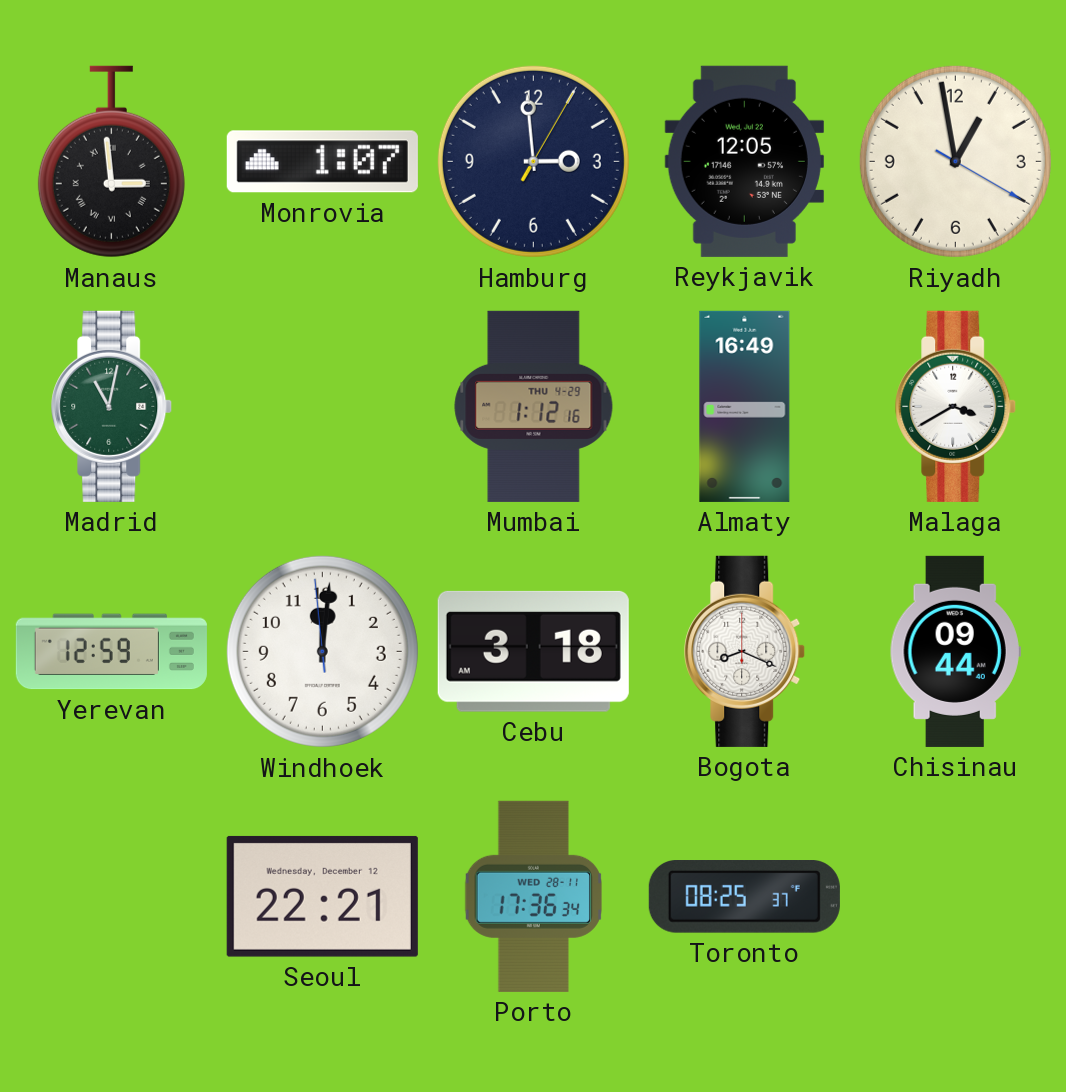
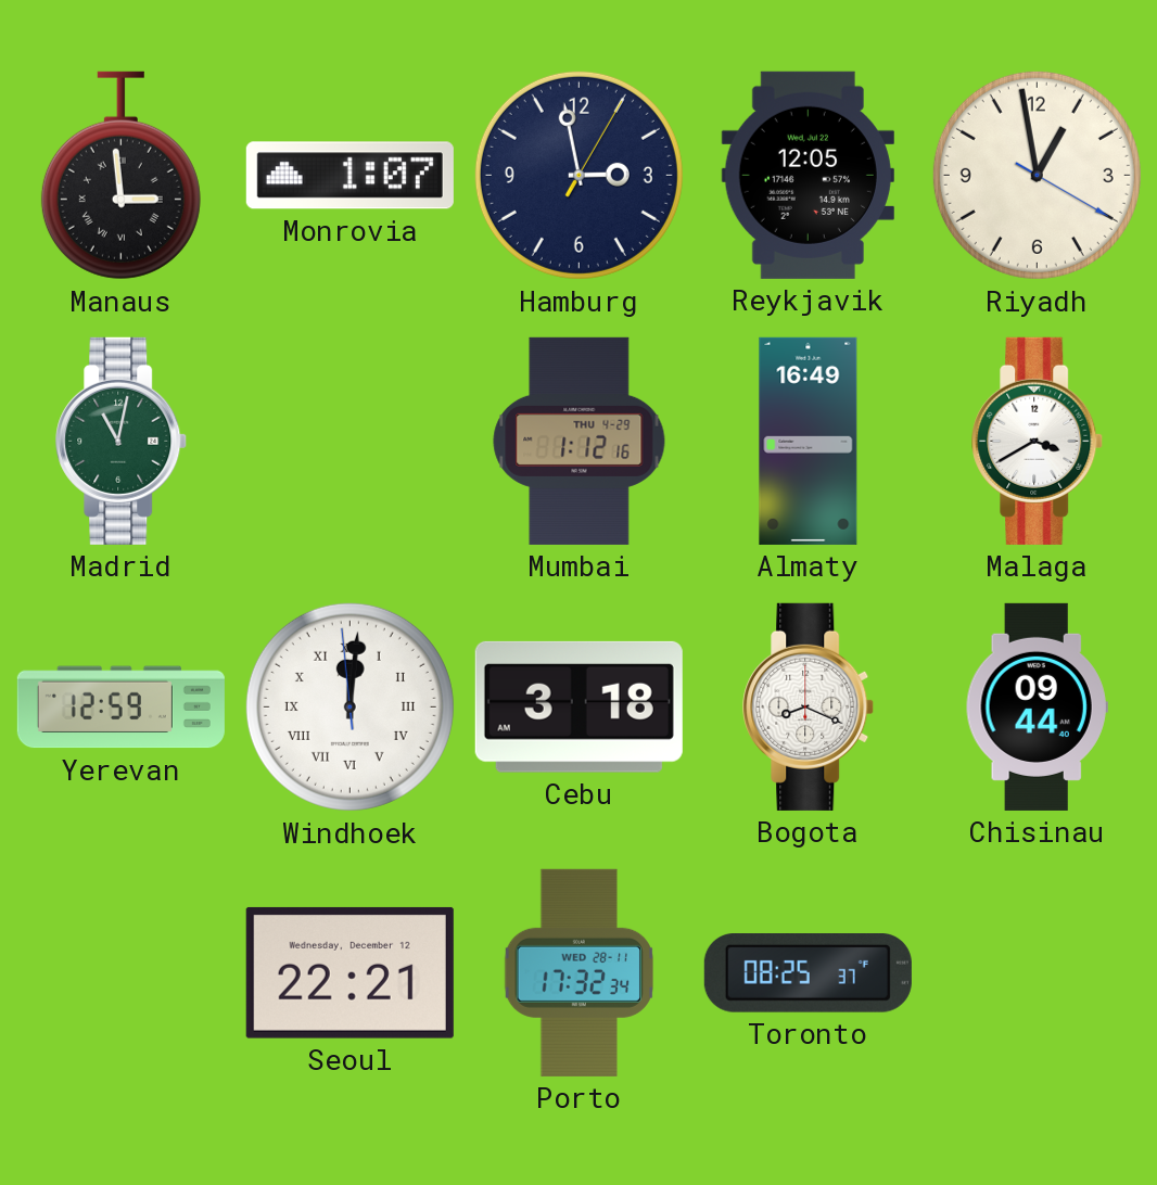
Hamburg: 2:59 -> 2:58 (578, 175)
Windhoek numerals: Arabic -> Roman (349, 706)
Porto: 17:36 -> 17:32 (578, 972)
